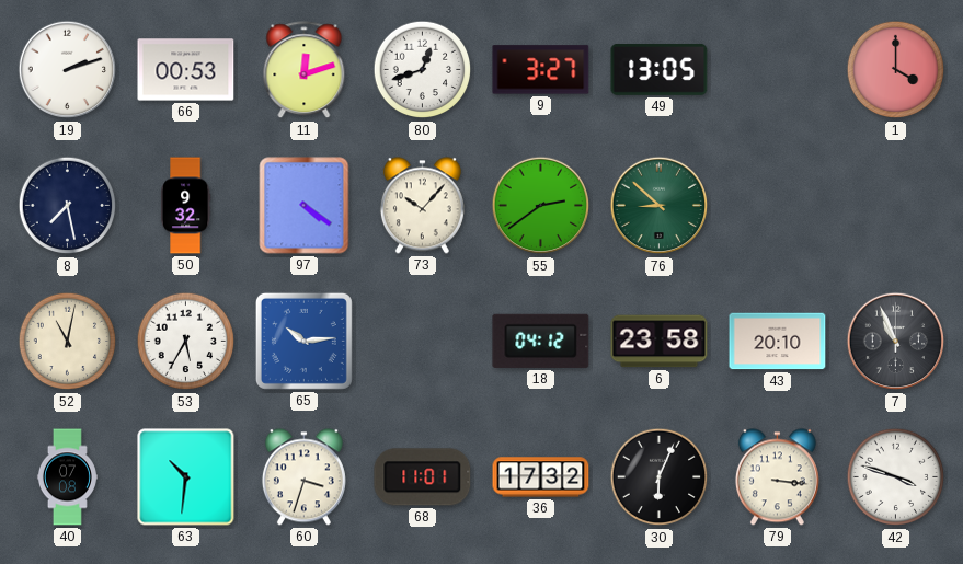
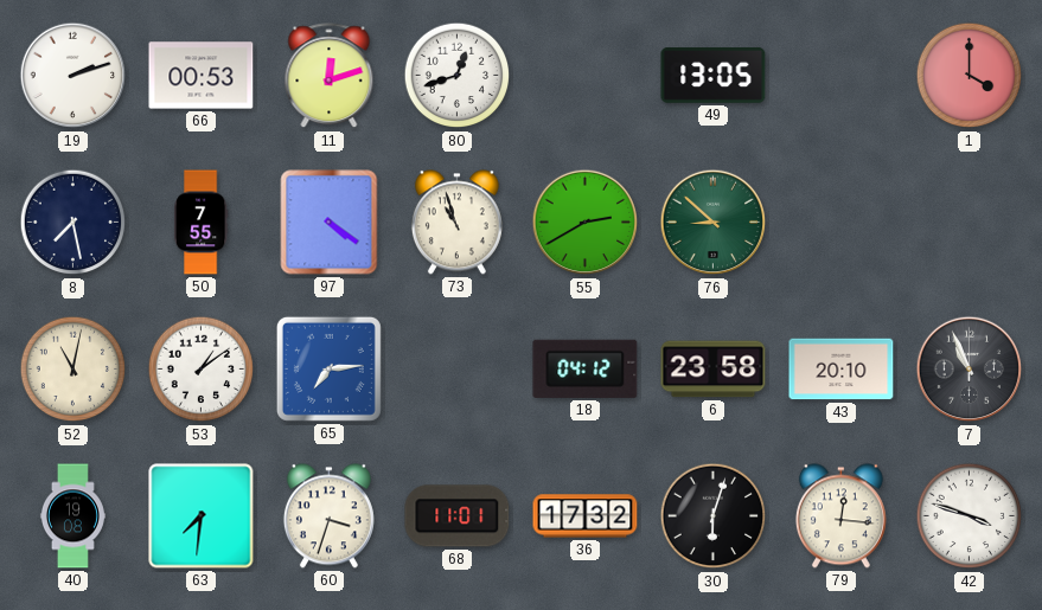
9: 3:27 -> none (541, 70)
50: 9:32 -> 7:55 (200, 223)
73: 10:07 -> 10:57 (456, 223)
55: 2:39 -> 2:40 (586, 223)
53: 5:35 -> 1:09 (202, 370)
65: 10:14 -> 7:14 (328, 368)
40: 07:08 -> 19:08 (72, 516)
63: 10:31 -> 7:31 (202, 516)
30: 6:04 -> 6:03 (714, 516)
79: 3:16 -> 12:16 (840, 516)
